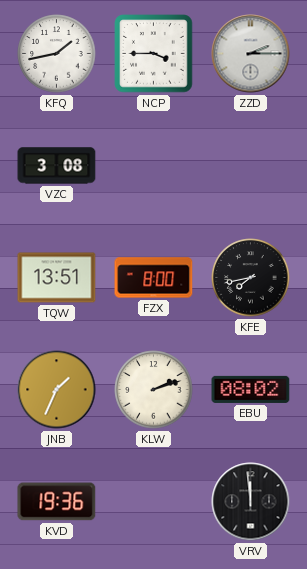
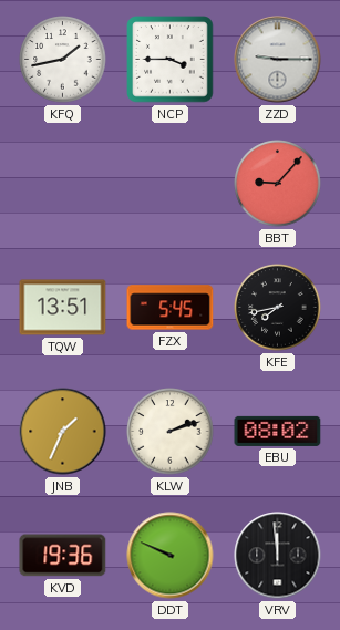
ZZD: 2:15 -> 9:15 (278, 60)
VZC: 3:08 -> none (57, 166)
BBT: none -> 9:07 (278, 184)
FZX: 8:00 -> 5:45 (171, 308)
DDT: none -> 9:49 (171, 556)
